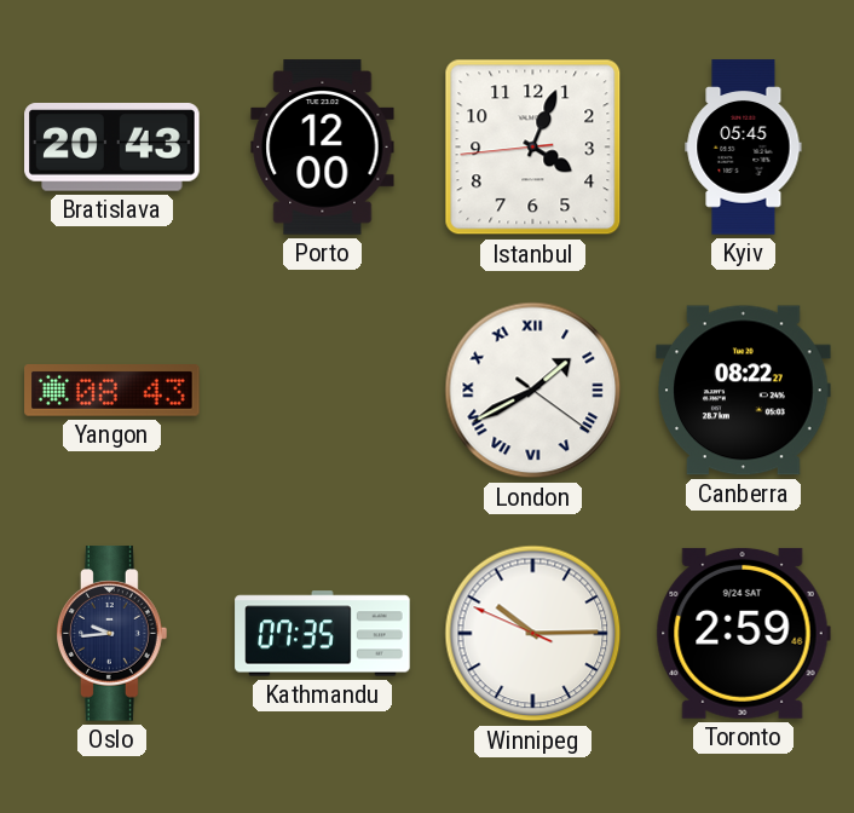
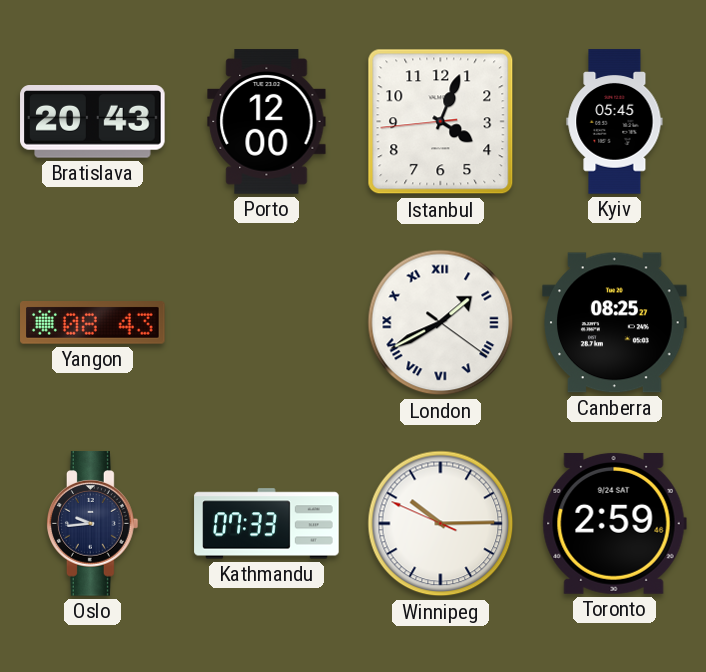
Canberra: 08:22 -> 08:25 (615, 323)
Kathmandu: 07:35 -> 07:33 (267, 524)
